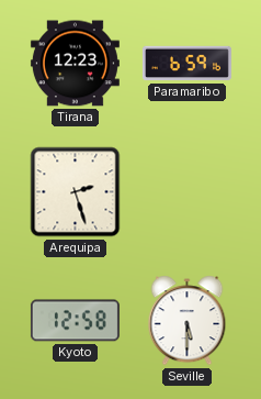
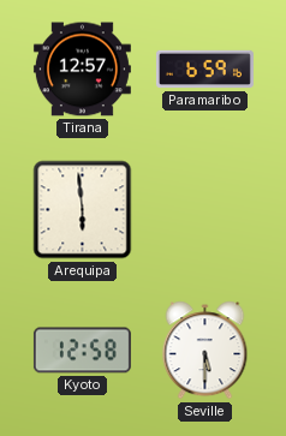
Tirana: 12:23 -> 12:57 (82, 70)
Arequipa: 2:27 -> 5:59 (83, 210)
